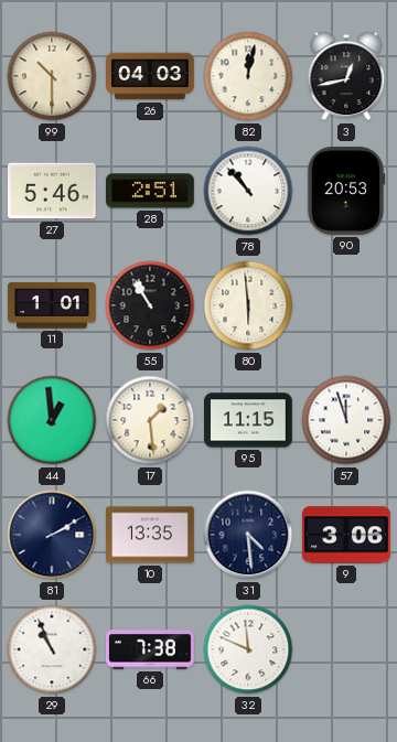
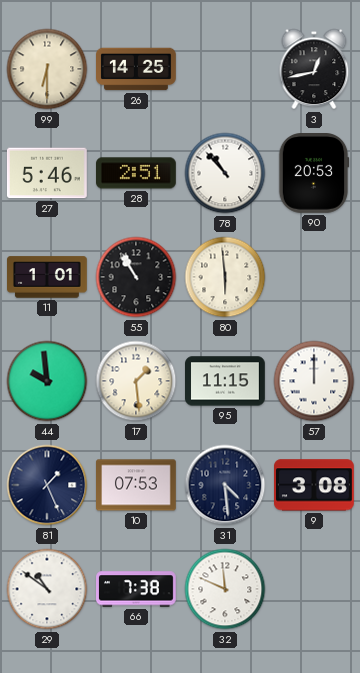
99: 10:30 -> 6:30 (47, 69)
26: 04:03 -> 14:25 (137, 69)
82: 12:02 -> none (248, 76)
44: 12:59 -> 9:59 (47, 381)
57: 11:57 -> 12:00 (314, 381)
81: 2:10 -> 1:26 (47, 485)
10: 13:35 -> 07:53 (137, 485)
9: 3:06 -> 3:08 (315, 485)
29: 10:56 -> 10:51 (47, 589)
